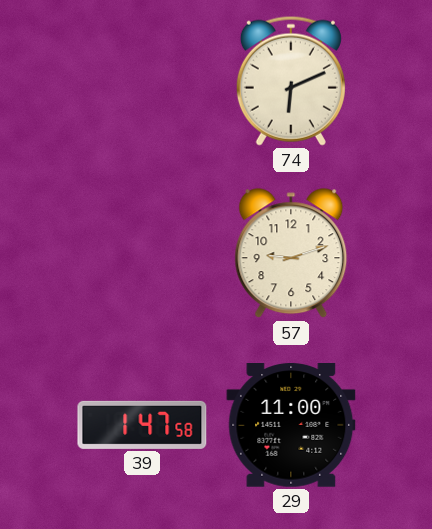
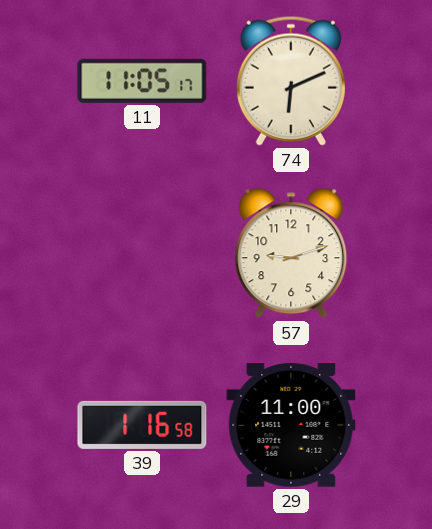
11: none -> 11:05 (142, 81)
39: 1:47 -> 1:16 (142, 425)
